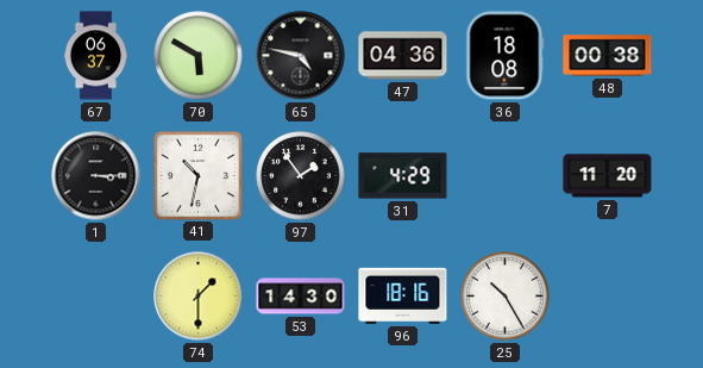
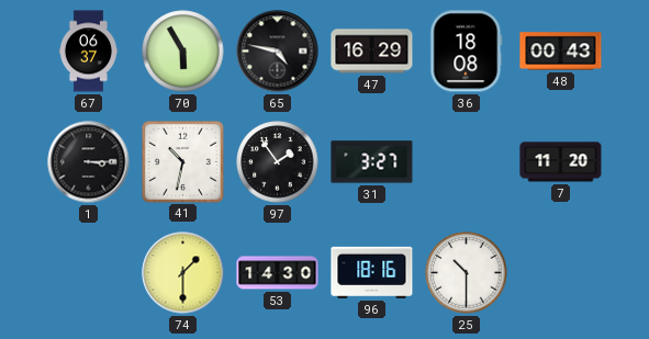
70: 5:50 -> 5:55 (183, 52)
47: 04:36 -> 16:29 (372, 52)
48: 00:38 -> 00:43 (561, 52)
31: 4:29 -> 3:27 (372, 162)
25: 10:25 -> 10:30 (467, 273)
